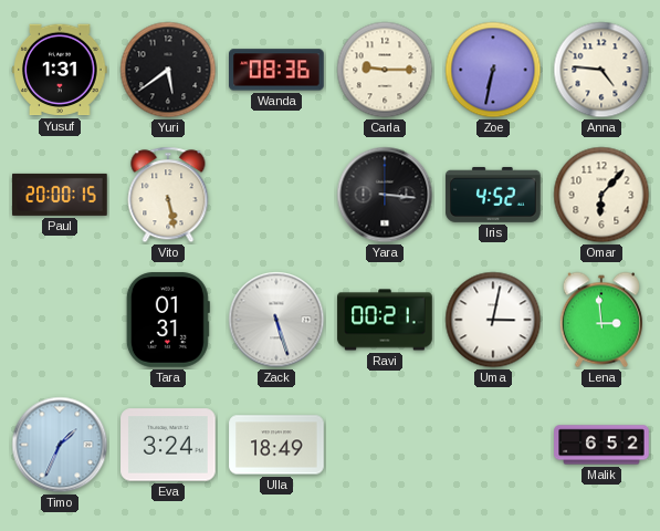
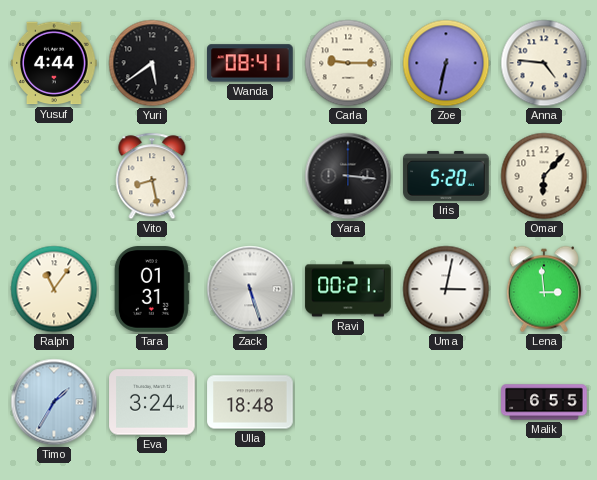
Yusuf: 1:31 -> 4:44 (54, 63)
Wanda: 08:36 -> 08:41 (250, 63)
Paul: 20:00 -> none (60, 195)
Vito: 5:28 -> 8:28 (152, 176)
Iris: 4:52 -> 5:20 (446, 176)
Ralph: none -> 11:06 (54, 289)
Timo: 1:34 -> 1:35 (54, 402)
Ulla: 18:49 -> 18:48 (250, 402)
Malik: 6:52 -> 6:55 (544, 402)
